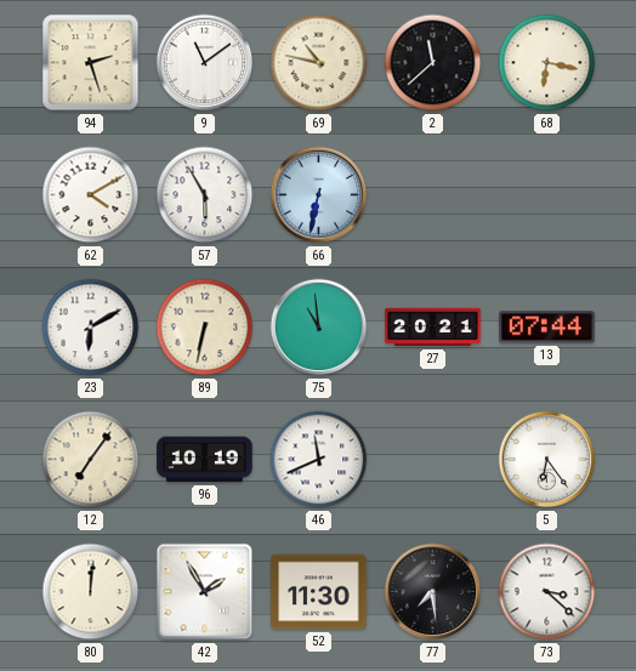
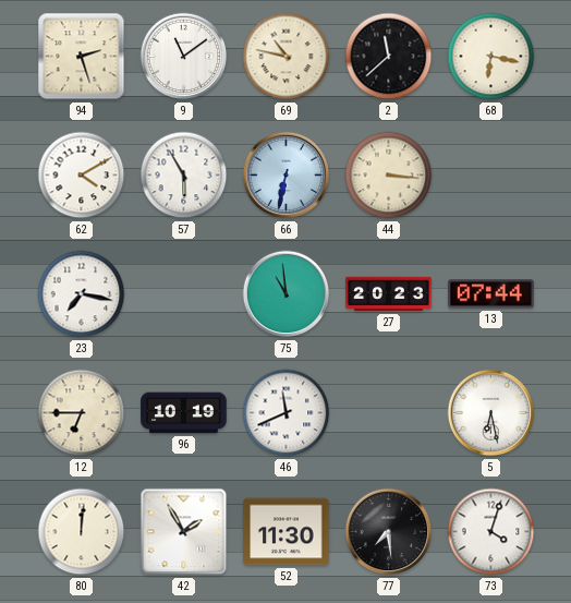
44: none -> 3:16 (389, 176)
23: 6:10 -> 7:17 (82, 294)
89: 6:32 -> none (205, 328)
27: 20:21 -> 20:23 (389, 294)
12: 7:06 -> 6:45 (82, 413)
5: 6:24 -> 6:28 (491, 413)
73: 3:22 -> 4:03 (491, 532)
